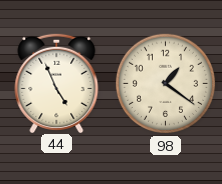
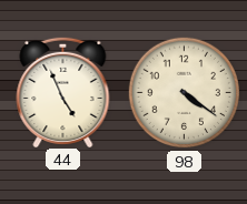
98: 1:21 -> 4:21 (185, 93)
